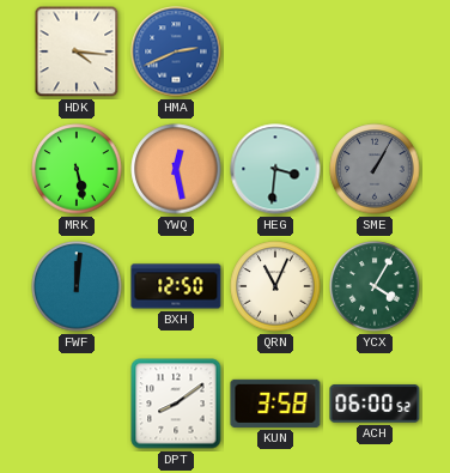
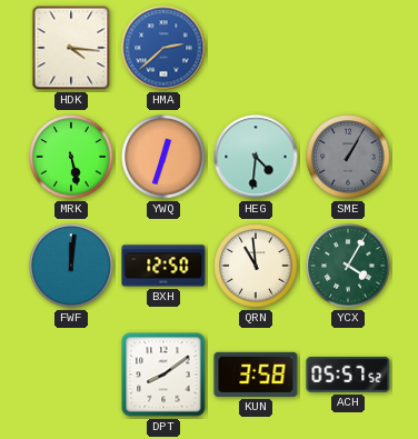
HMA: 2:41 -> 2:38 (163, 48)
YWQ: 12:28 -> 12:33 (163, 157)
HEG: 3:31 -> 4:31 (256, 157)
QRN: 11:04 -> 10:59 (256, 266)
ACH: 06:00 -> 05:57 (348, 376)
